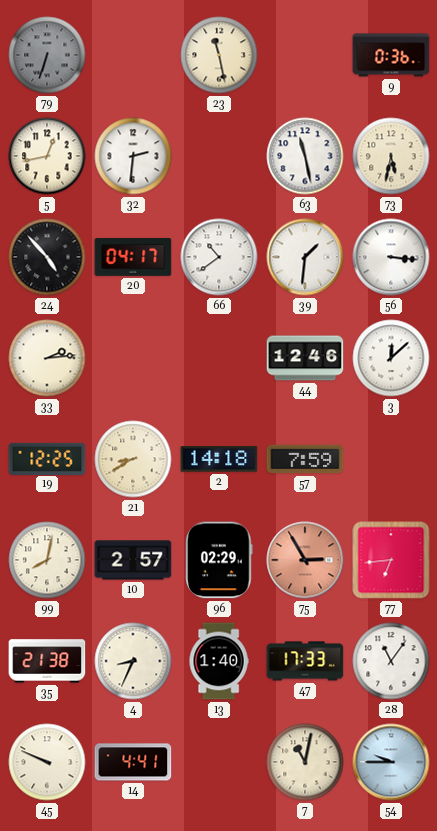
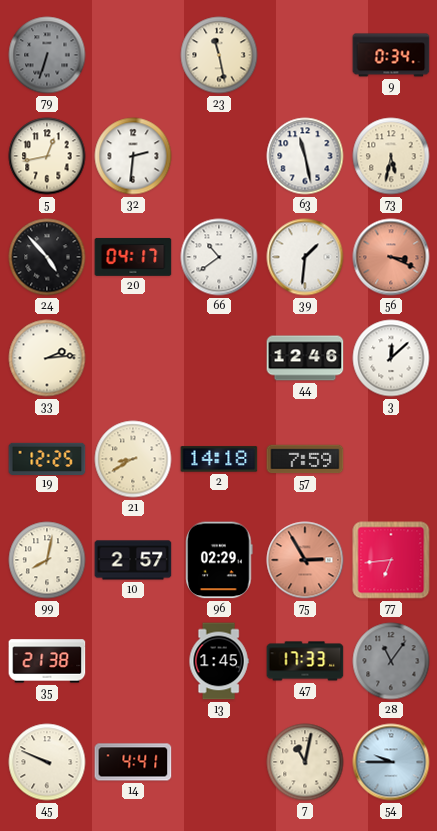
9: 0:36 -> 0:34 (391, 55)
56: 3:16 -> 3:19 (391, 257)
56 dial: white -> salmon (391, 257)
4: 8:34 -> none (133, 661)
13: 1:40 -> 1:45 (219, 661)
28 dial: white -> grey (391, 661)
